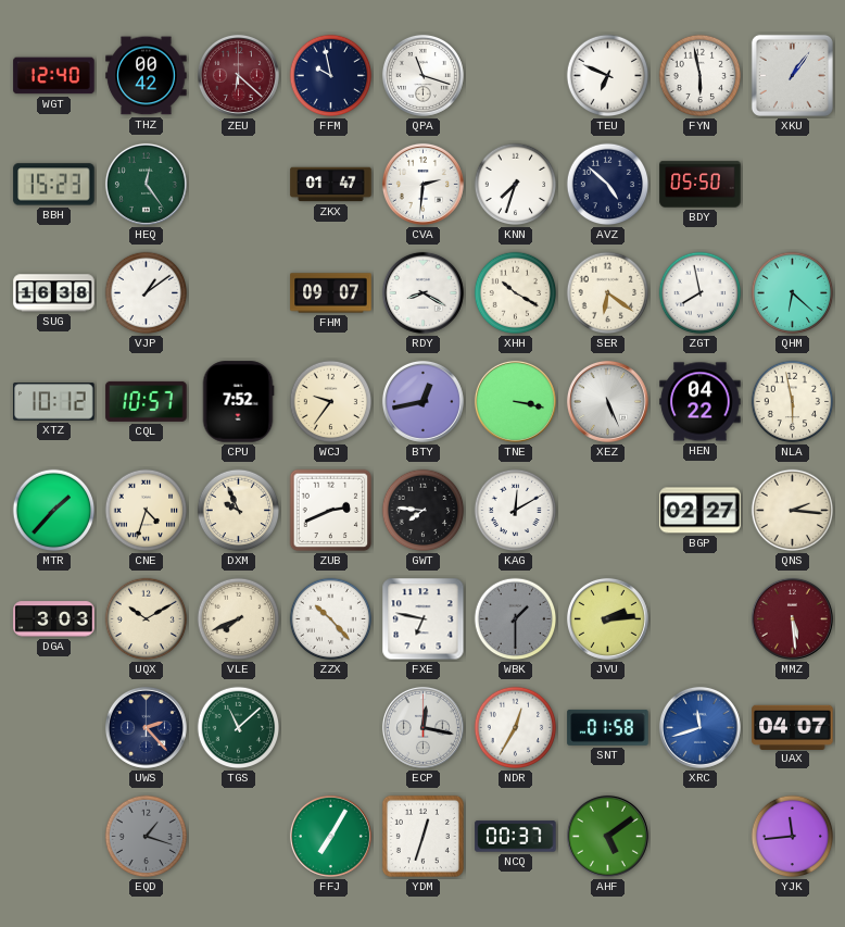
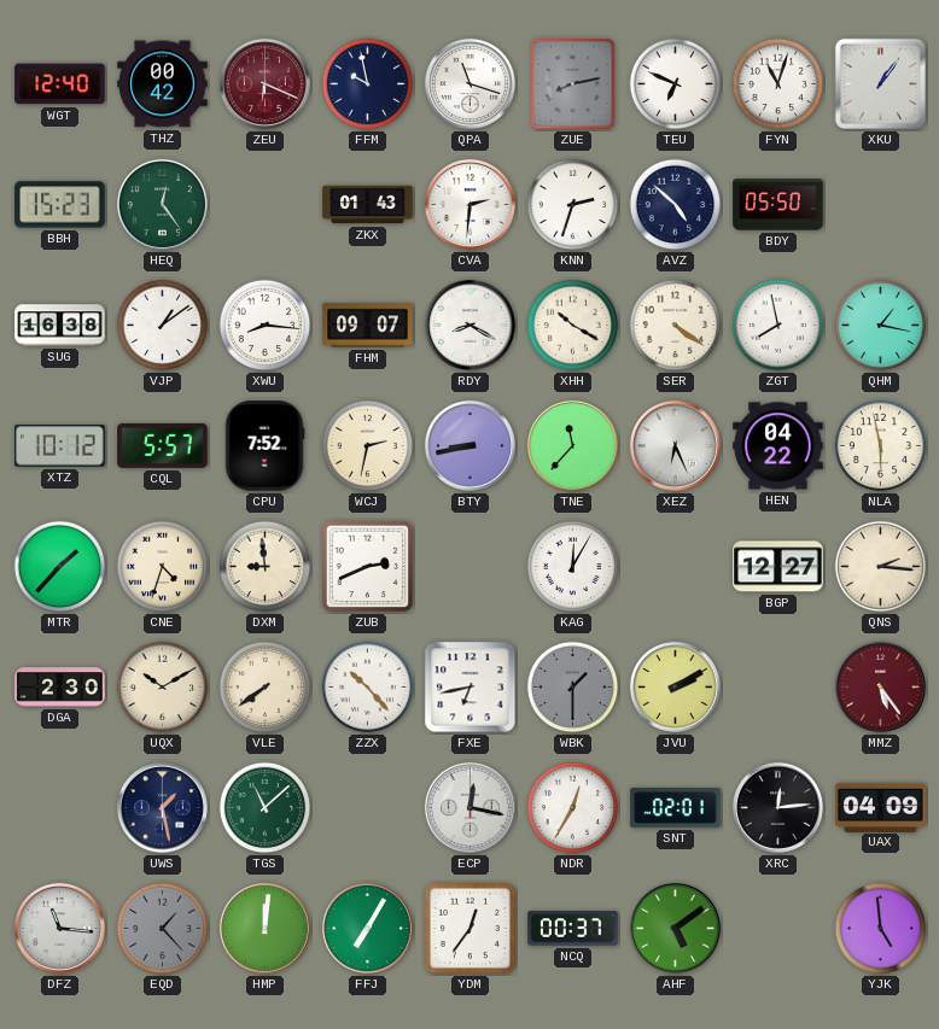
ZEU: 6:22 -> 6:19 (264, 83)
ZUE: none -> 8:13 (573, 84)
FYN: 5:58 -> 11:03 (778, 84)
ZKX: 01:47 -> 01:43 (368, 205)
KNN: 7:33 -> 2:33 (573, 205)
XWU: none -> 8:16 (266, 326)
SER: 6:21 -> 4:21 (676, 326)
QHM: 6:22 -> 1:17 (881, 326)
CQL: 10:57 -> 5:57 (163, 445)
WCJ: 9:36 -> 2:32 (368, 446)
BTY: 12:43 -> 8:43 (469, 445)
TNE: 3:17 -> 11:37 (572, 445)
XEZ: 5:26 -> 6:26 (675, 445)
DXM: 9:56 -> 8:59 (266, 567)
GWT: 7:46 -> none (424, 511)
KAG: 12:10 -> 12:05 (573, 567)
BGP: 02:27 -> 12:27 (778, 567)
DGA: 3:03 -> 2:30 (60, 688)
VLE: 7:41 -> 7:39 (266, 688)
FXE: 6:47 -> 6:43 (471, 688)
JVU: 2:14 -> 2:10 (675, 686)
MMZ: 5:29 -> 5:24 (880, 686)
UWS: 2:23 -> 1:28 (162, 807)
SNT: 01:58 -> 02:01 (676, 807)
XRC: 11:42 -> 12:14 (777, 807)
XRC dial: blue -> black (777, 807)
UAX: 04:07 -> 04:09 (881, 807)
DFZ: none -> 11:16 (59, 928)
EQD: 1:18 -> 1:23 (163, 929)
HMP: none -> 12:01 (264, 928)
YDM: 12:33 -> 12:36 (469, 928)
YJK: 11:44 -> 4:59 (881, 929)
